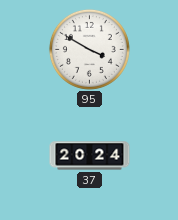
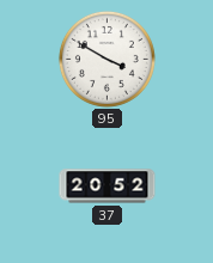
37: 20:24 -> 20:52 (108, 186)
